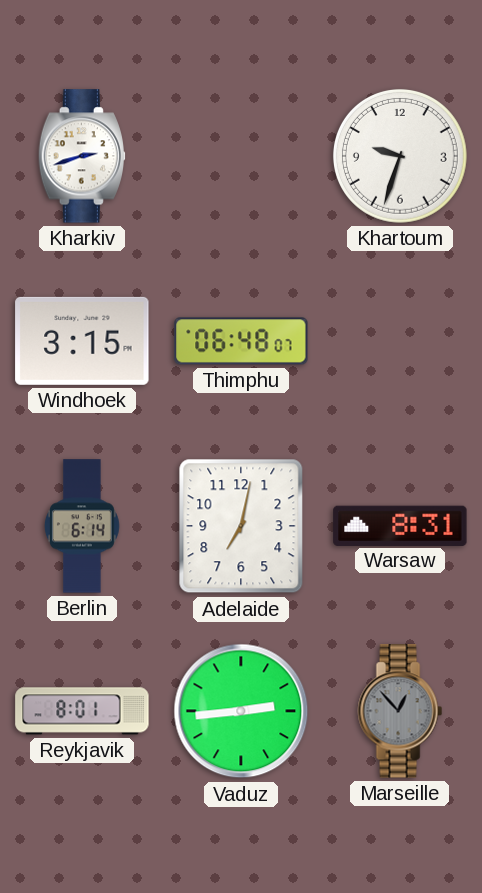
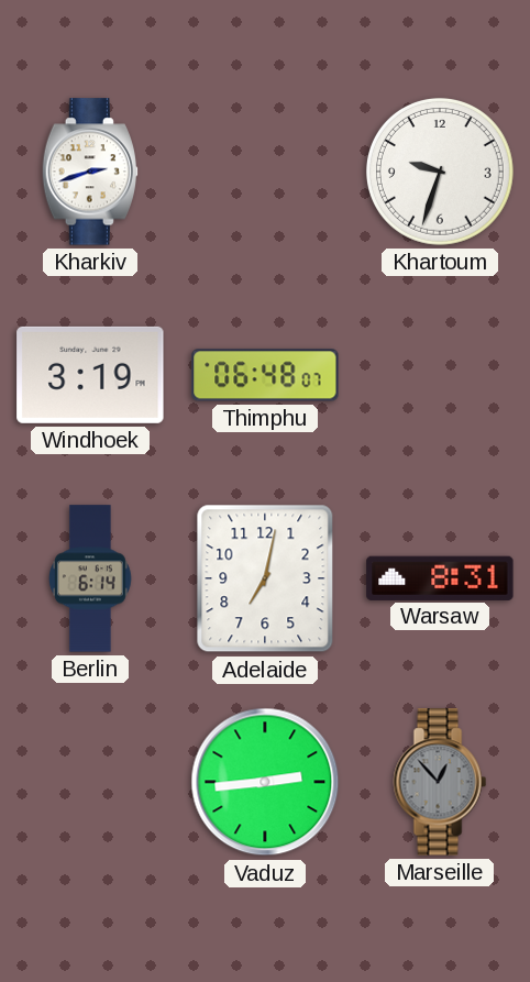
Windhoek: 3:15 -> 3:19 (90, 375)
Reykjavik: 8:01 -> none (82, 711)
